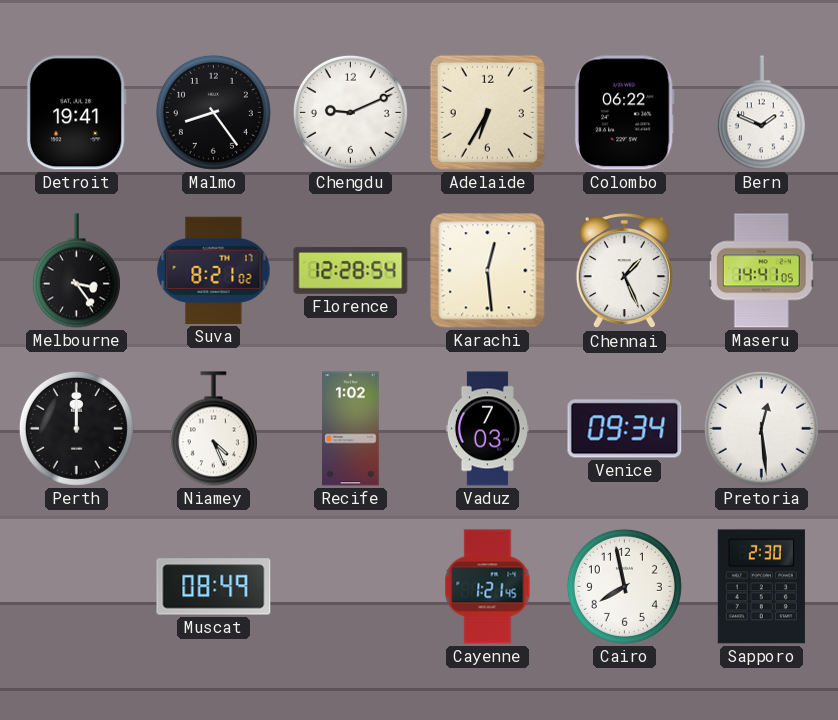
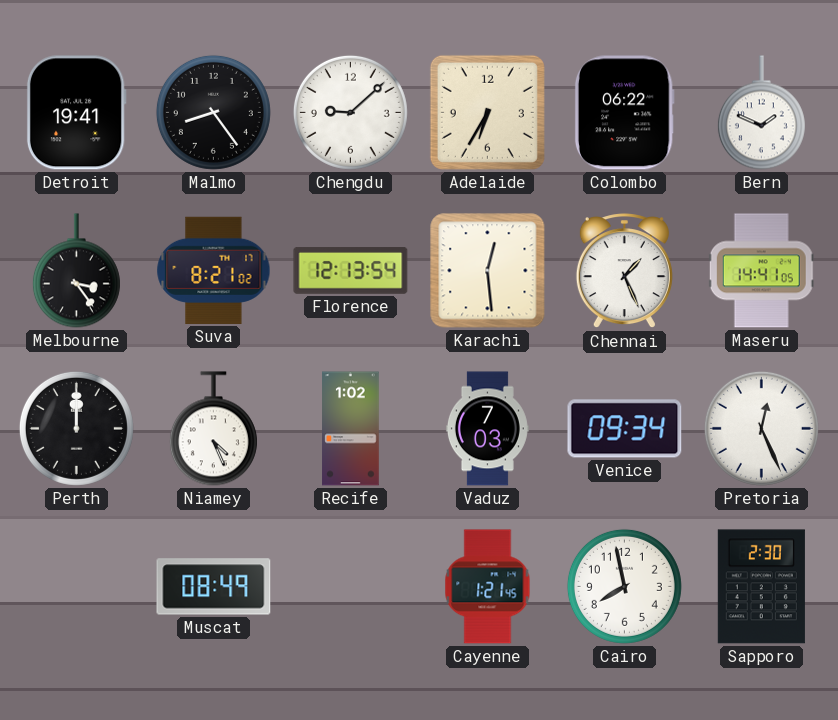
Chengdu: 9:11 -> 9:08 (350, 112)
Florence: 12:28 -> 12:13 (351, 271)
Pretoria: 12:29 -> 12:26 (761, 428)
